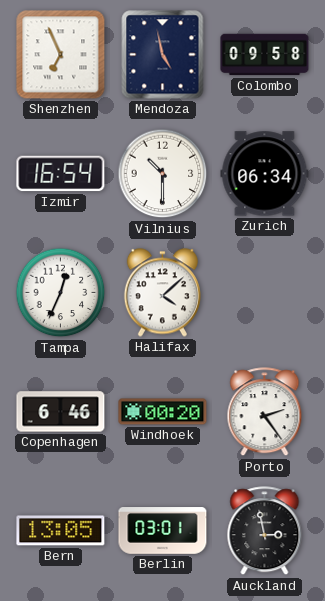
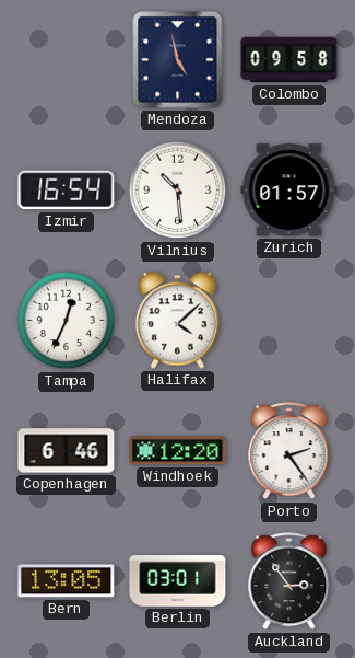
Shenzhen: 6:56 -> none (61, 55)
Vilnius: 10:30 -> 10:29 (178, 191)
Zurich: 06:34 -> 01:57 (289, 191)
Windhoek: 00:20 -> 12:20 (178, 451)
Auckland: 2:58 -> 2:54 (289, 581)
